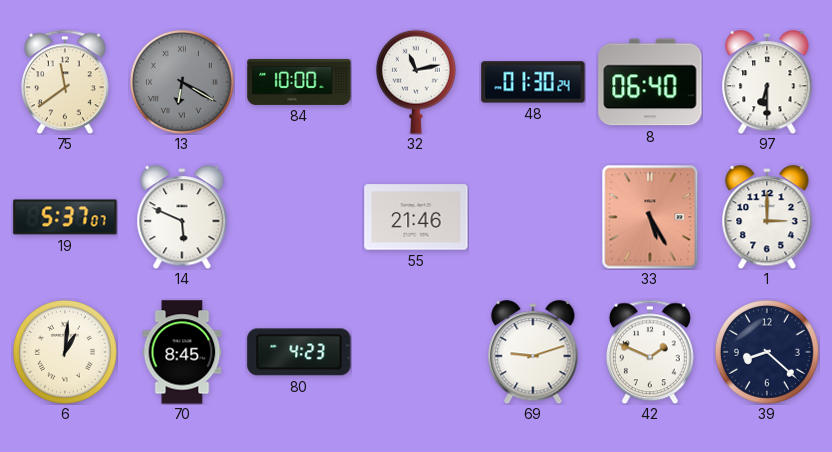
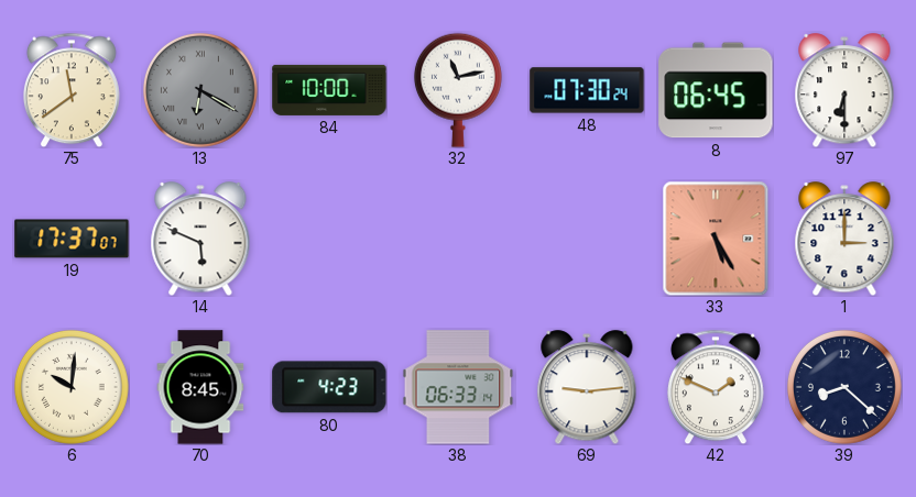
48: 01:30 -> 07:30 (587, 90)
8: 06:40 -> 06:45 (716, 90)
19: 5:37 -> 17:37 (72, 239)
55: 21:46 -> none (416, 217)
6: 1:01 -> 10:01 (72, 387)
38: none -> 06:33 (458, 387)
69: 9:12 -> 9:14 (587, 387)
